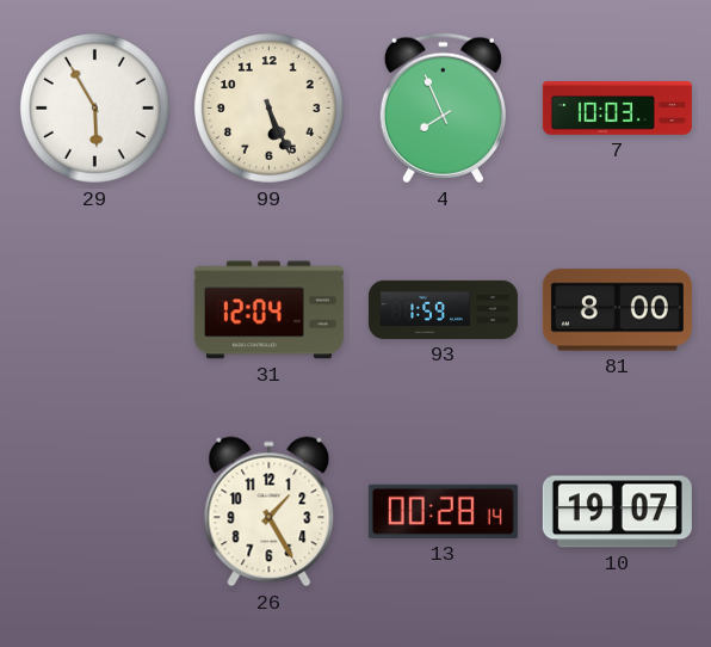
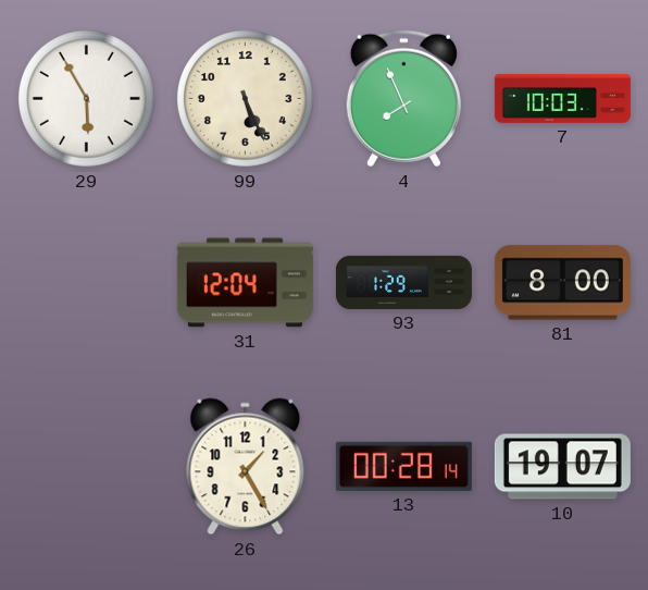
93: 1:59 -> 1:29 (403, 282)
